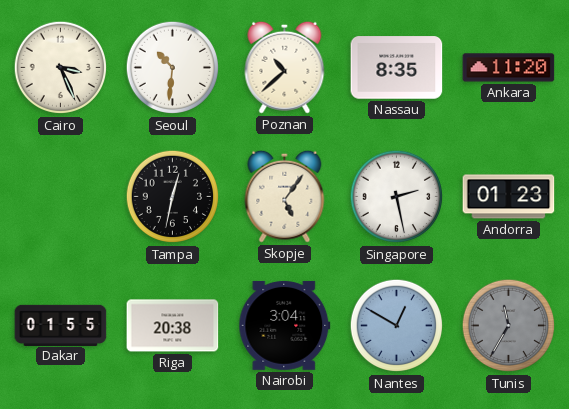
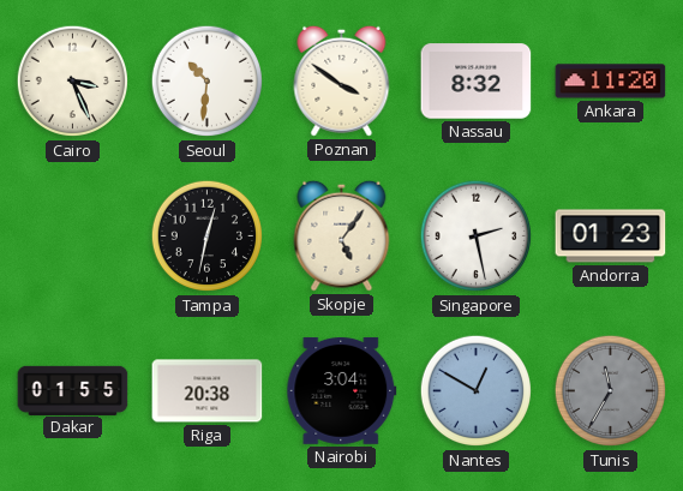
Poznan: 10:38 -> 3:51 (342, 80)
Nassau: 8:35 -> 8:32 (477, 82)
